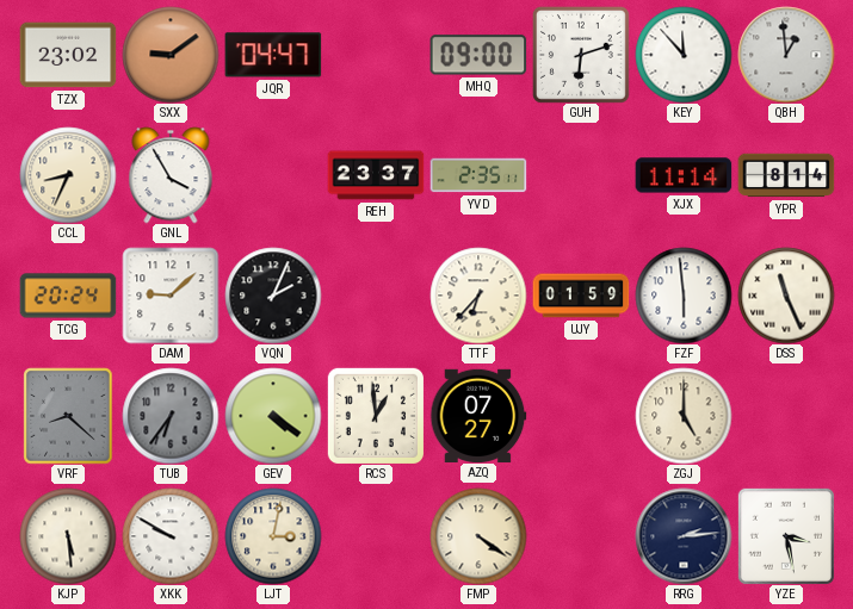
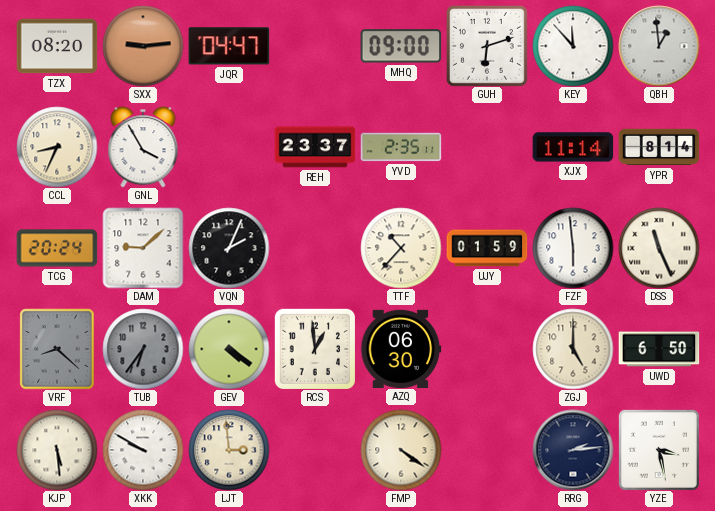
TZX: 23:02 -> 08:20 (57, 46)
SXX: 9:09 -> 9:14 (143, 46)
TTF: 6:37 -> 10:37 (401, 248)
AZQ: 07:27 -> 06:30 (401, 348)
UWD: none -> 6:50 (659, 349)
LJT: 3:02 -> 2:59 (229, 450)
